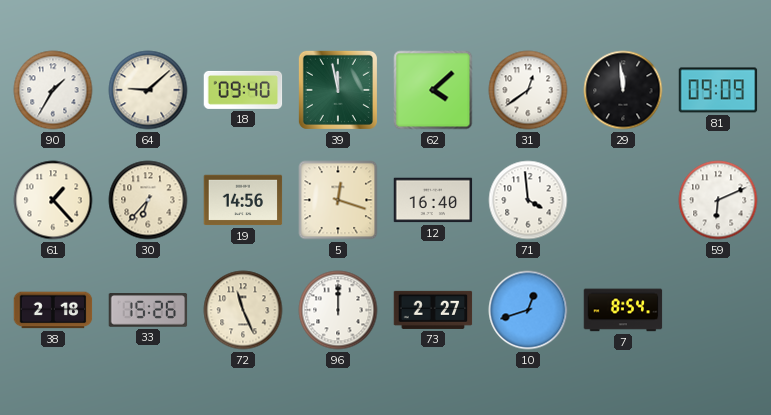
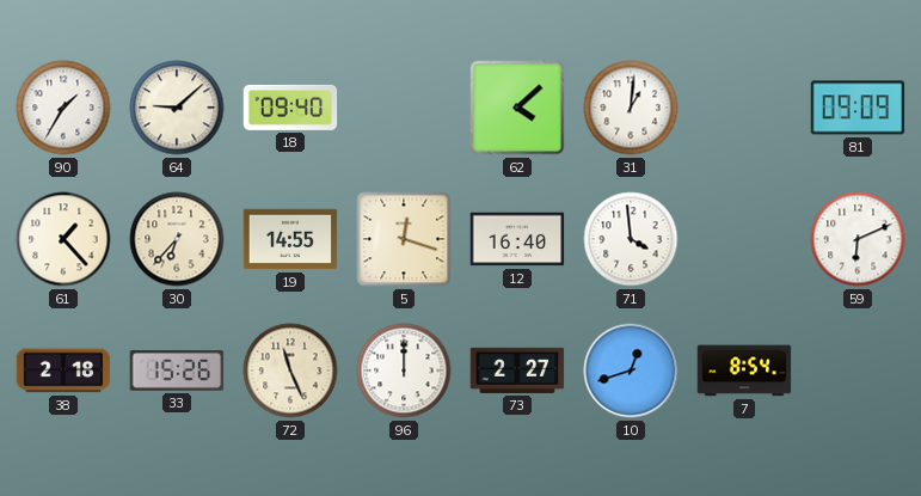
39: 11:58 -> none (338, 90)
31: 12:39 -> 1:01 (631, 108)
29: 11:59 -> none (623, 90)
19: 14:56 -> 14:55 (290, 239)
